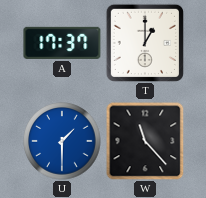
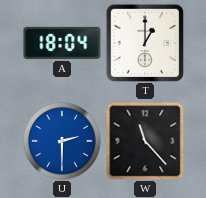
A: 17:37 -> 18:04 (62, 43)
U: 1:30 -> 2:30 (62, 141)
